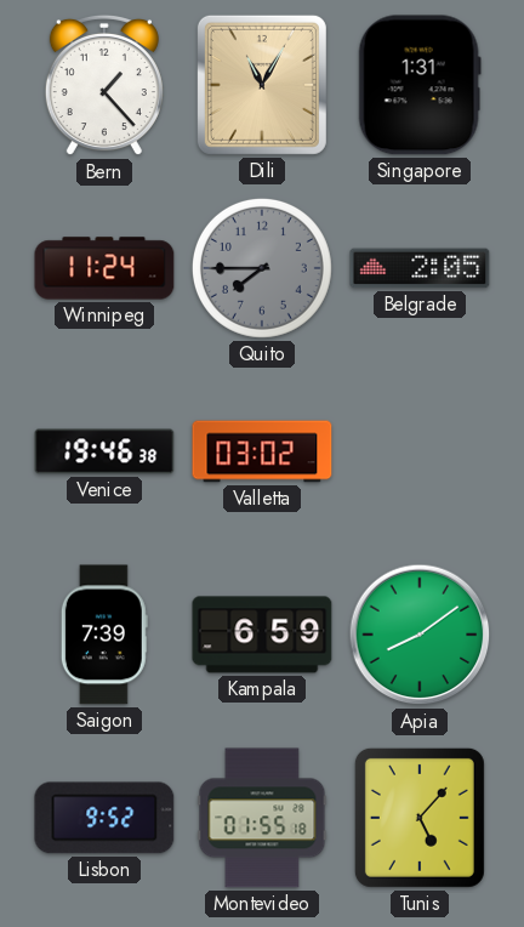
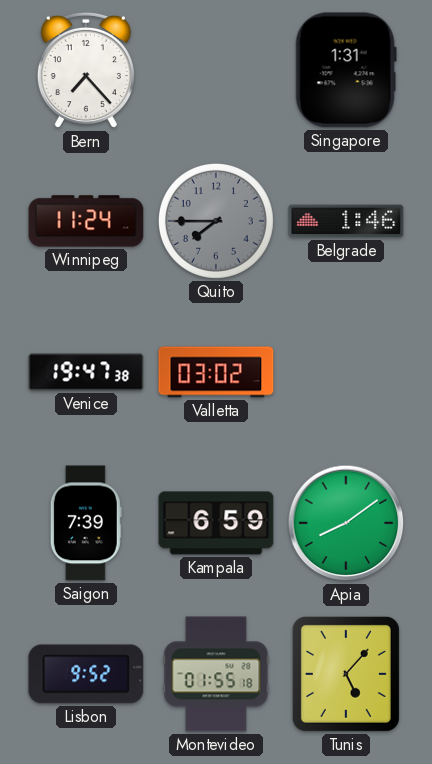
Bern: 1:23 -> 7:23 (86, 70)
Dili: 11:05 -> none (262, 85)
Belgrade: 2:05 -> 1:46 (346, 221)
Venice: 19:46 -> 19:47 (86, 372)
